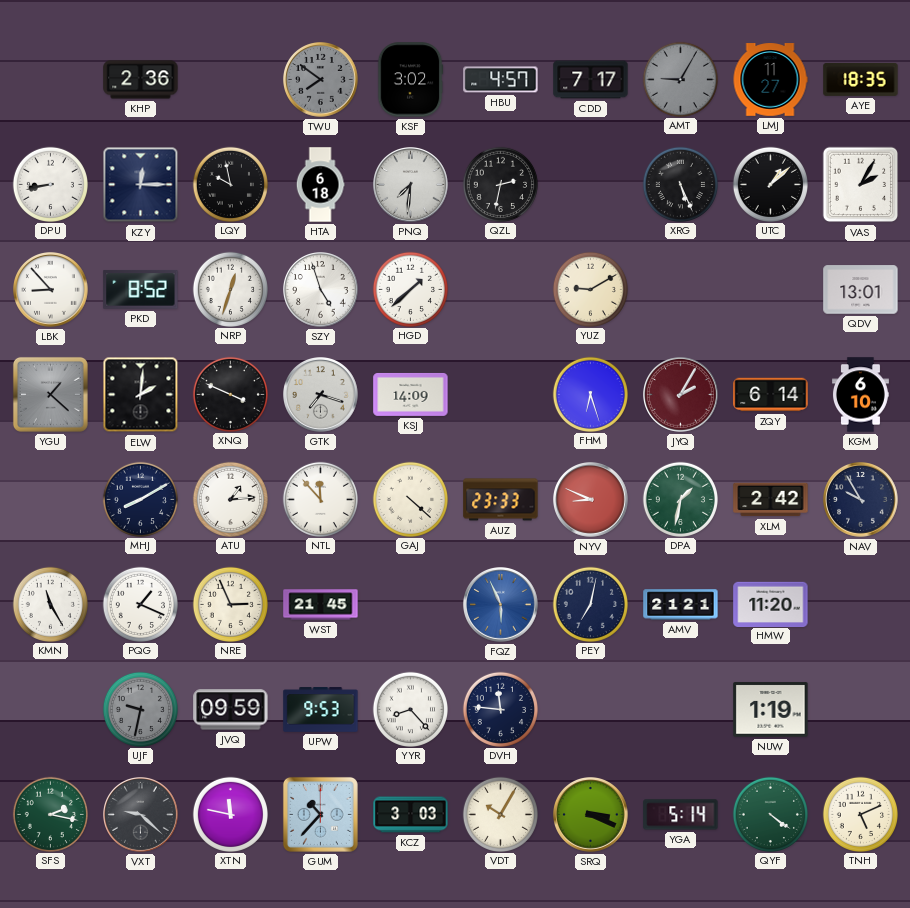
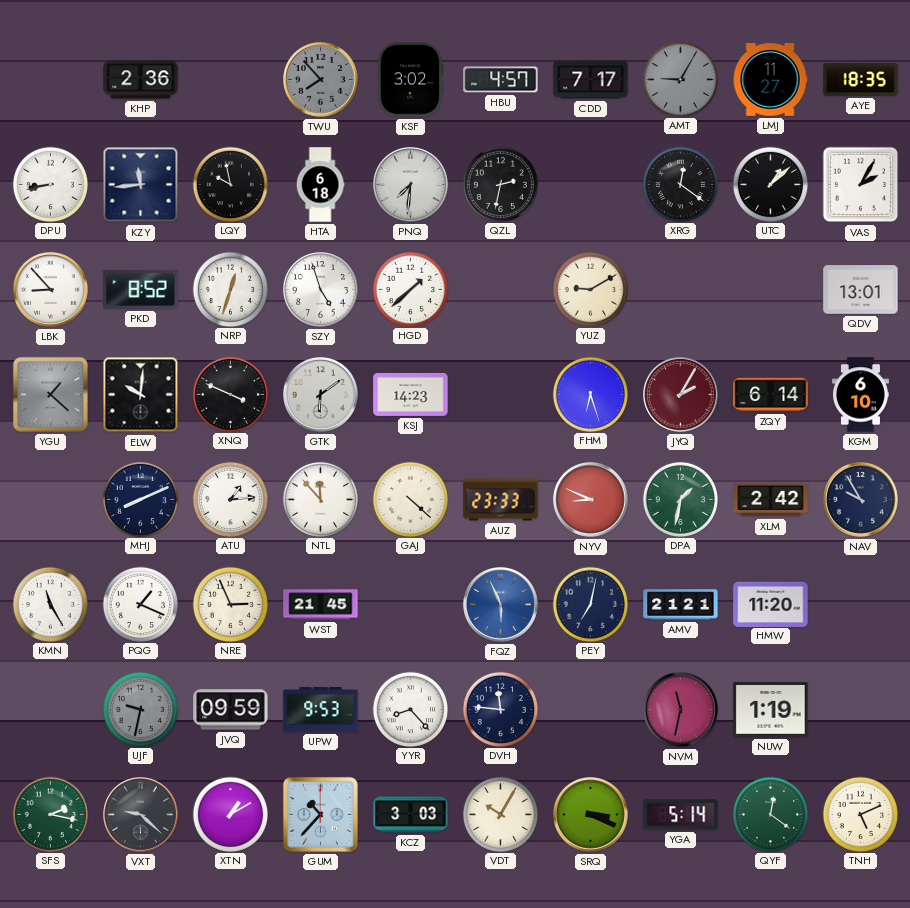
TWU: 7:51 -> 7:53 (321, 80)
KZY: 12:15 -> 11:44 (141, 185)
XRG: 5:26 -> 12:21 (680, 184)
ELW: 2:01 -> 10:01 (141, 395)
GTK: 7:18 -> 6:09 (321, 395)
KSJ: 14:09 -> 14:23 (411, 394)
MHJ: 8:10 -> 8:11 (140, 499)
NVM: none -> 11:32 (681, 710)
XTN: 11:47 -> 1:10 (230, 814)
QYF: 4:21 -> 12:21 (770, 814)
